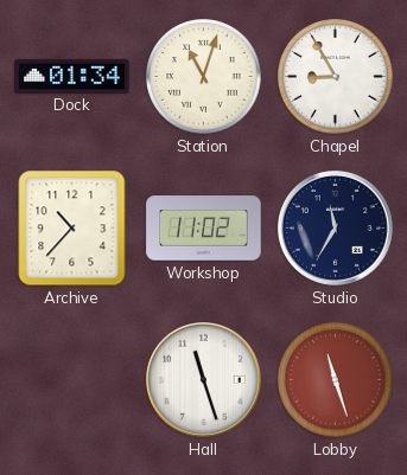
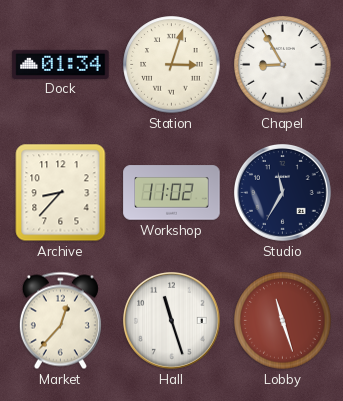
Station: 11:03 -> 3:03 (172, 65)
Archive: 10:37 -> 8:37 (61, 193)
Market: none -> 12:37 (60, 321)
